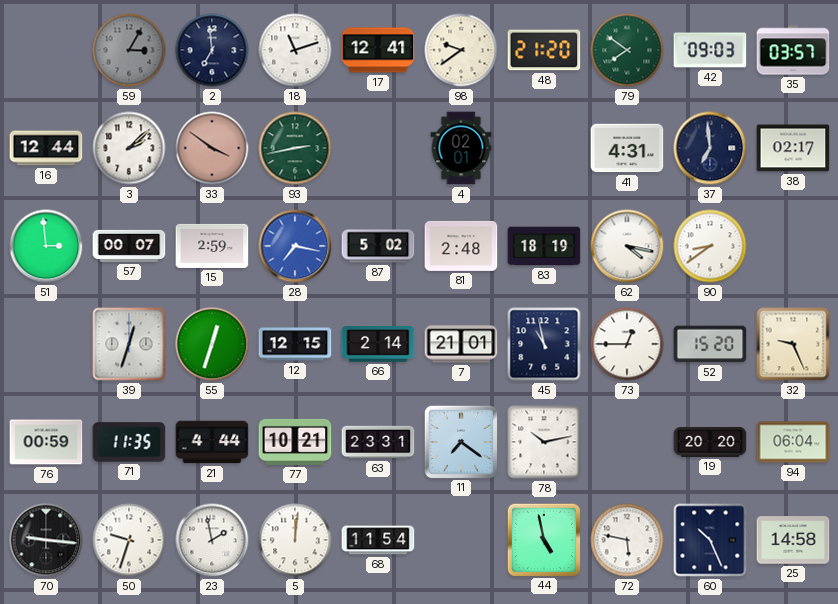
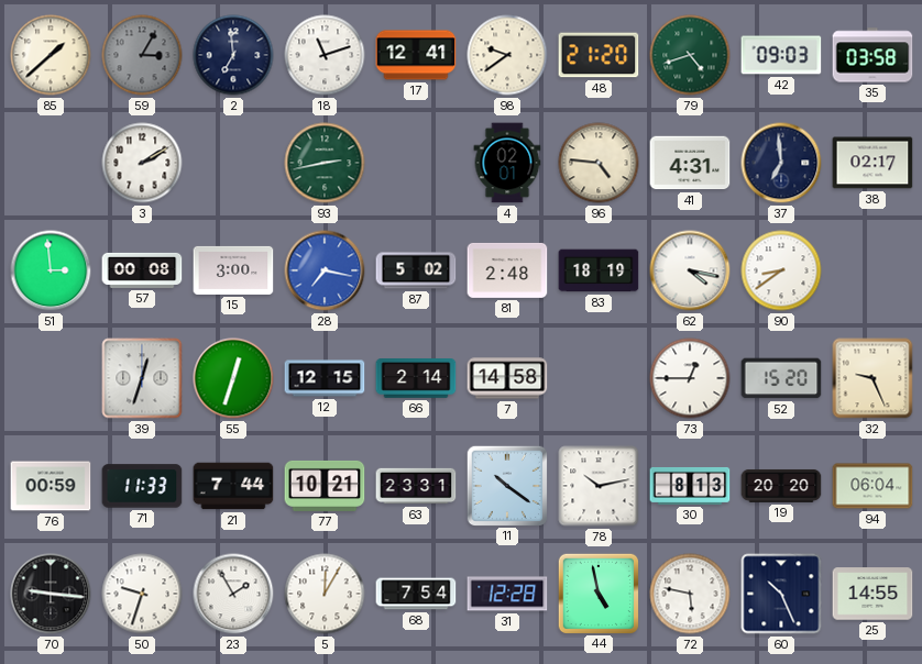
85: none -> 1:38 (51, 55)
79: 7:51 -> 4:42 (690, 55)
35: 03:57 -> 03:58 (872, 55)
16: 12:44 -> none (46, 148)
3: 2:08 -> 2:10 (142, 163)
33: 3:51 -> none (212, 148)
96: none -> 4:46 (599, 163)
57: 00:07 -> 00:08 (142, 270)
15: 2:59 -> 3:00 (233, 270)
7: 21:01 -> 14:58 (507, 378)
45: 10:58 -> none (544, 344)
71: 11:35 -> 11:33 (142, 486)
21: 4:44 -> 7:44 (233, 486)
11: 7:21 -> 10:21 (506, 485)
30: none -> 8:13 (690, 486)
23: 1:58 -> 1:55 (233, 594)
5: 12:01 -> 12:05 (325, 594)
68: 11:54 -> 7:54 (416, 594)
31: none -> 12:28 (507, 594)
25: 14:58 -> 14:55 (872, 594)
